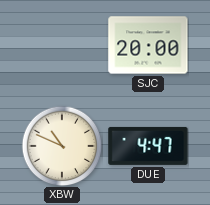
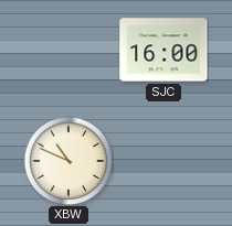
SJC: 20:00 -> 16:00 (164, 50)
DUE: 4:47 -> none (148, 146)
